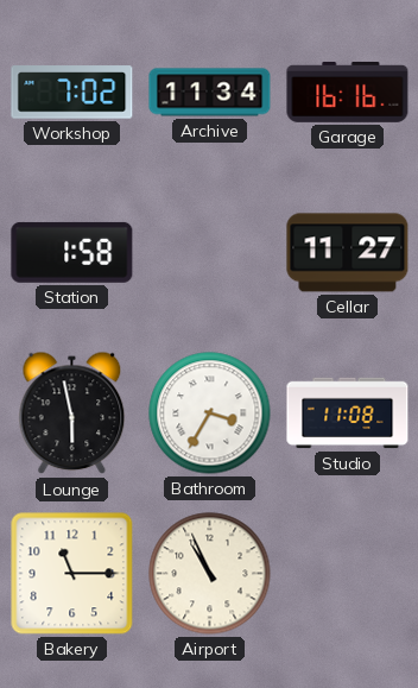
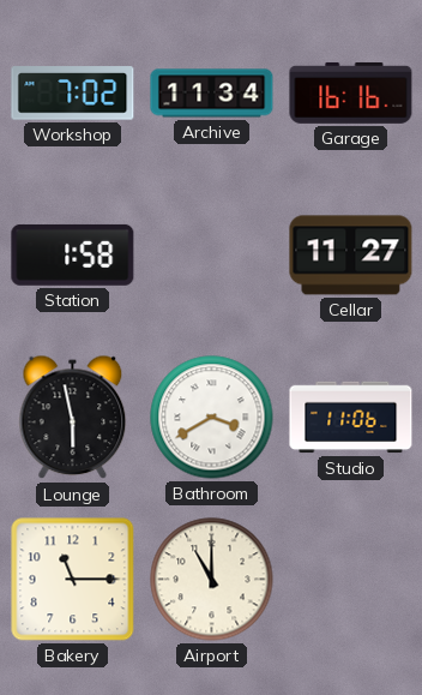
Bathroom: 3:35 -> 3:40 (212, 418)
Studio: 11:08 -> 11:06 (351, 418)
Airport: 10:56 -> 11:00 (212, 580)
